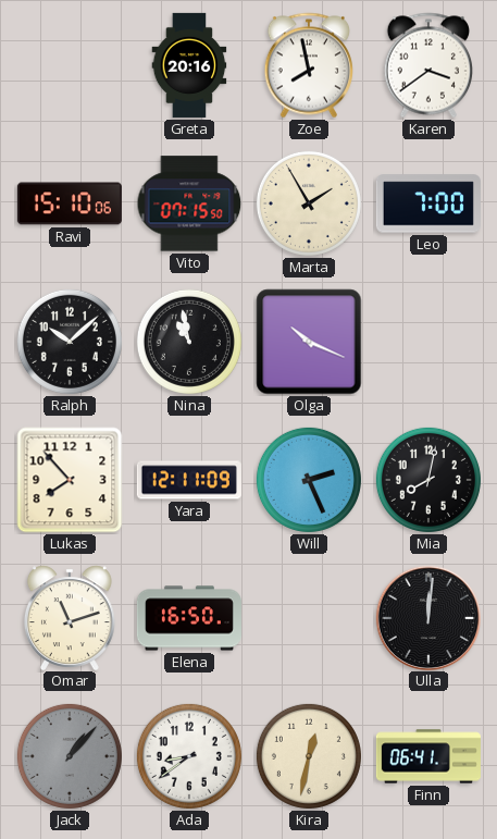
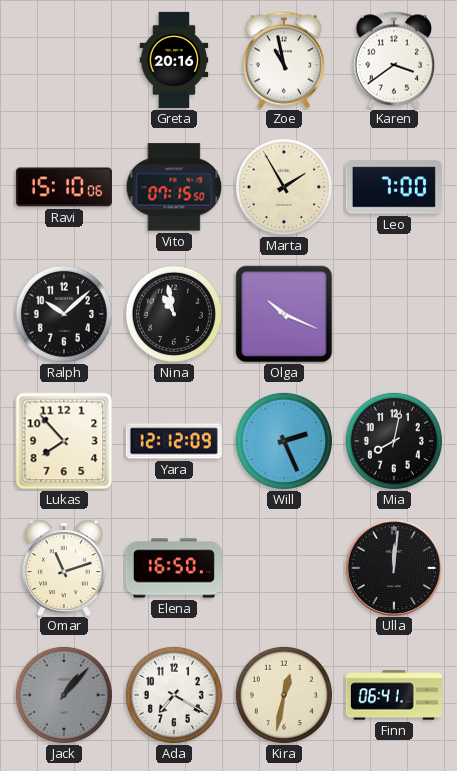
Zoe: 7:58 -> 10:58 (283, 60)
Yara: 12:11 -> 12:12 (174, 441)
Ada: 8:39 -> 7:20 (174, 695)
